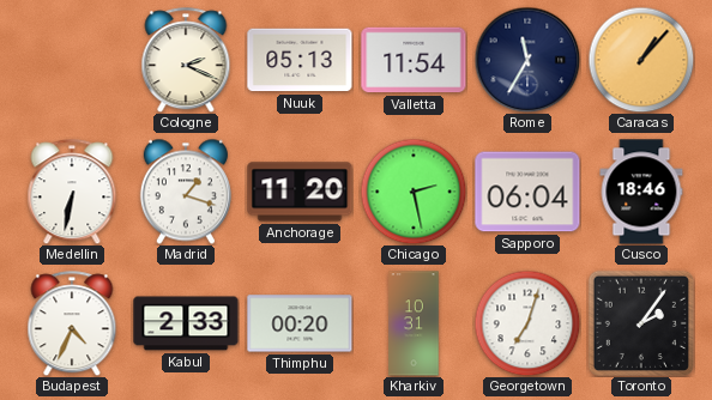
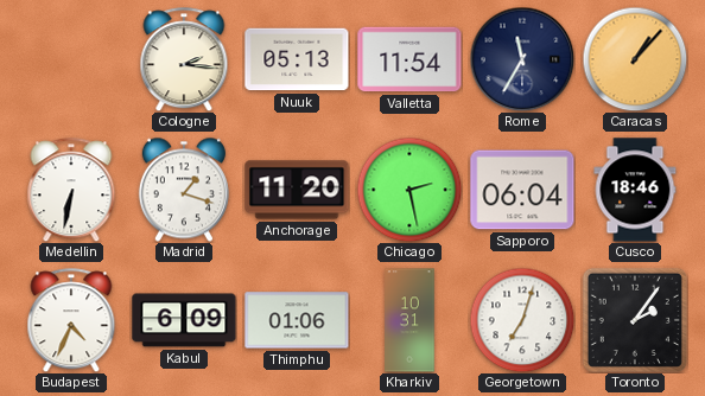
Cologne: 2:19 -> 2:16 (184, 59)
Kabul: 2:33 -> 6:09 (184, 320)
Thimphu: 00:20 -> 01:06 (297, 320)
